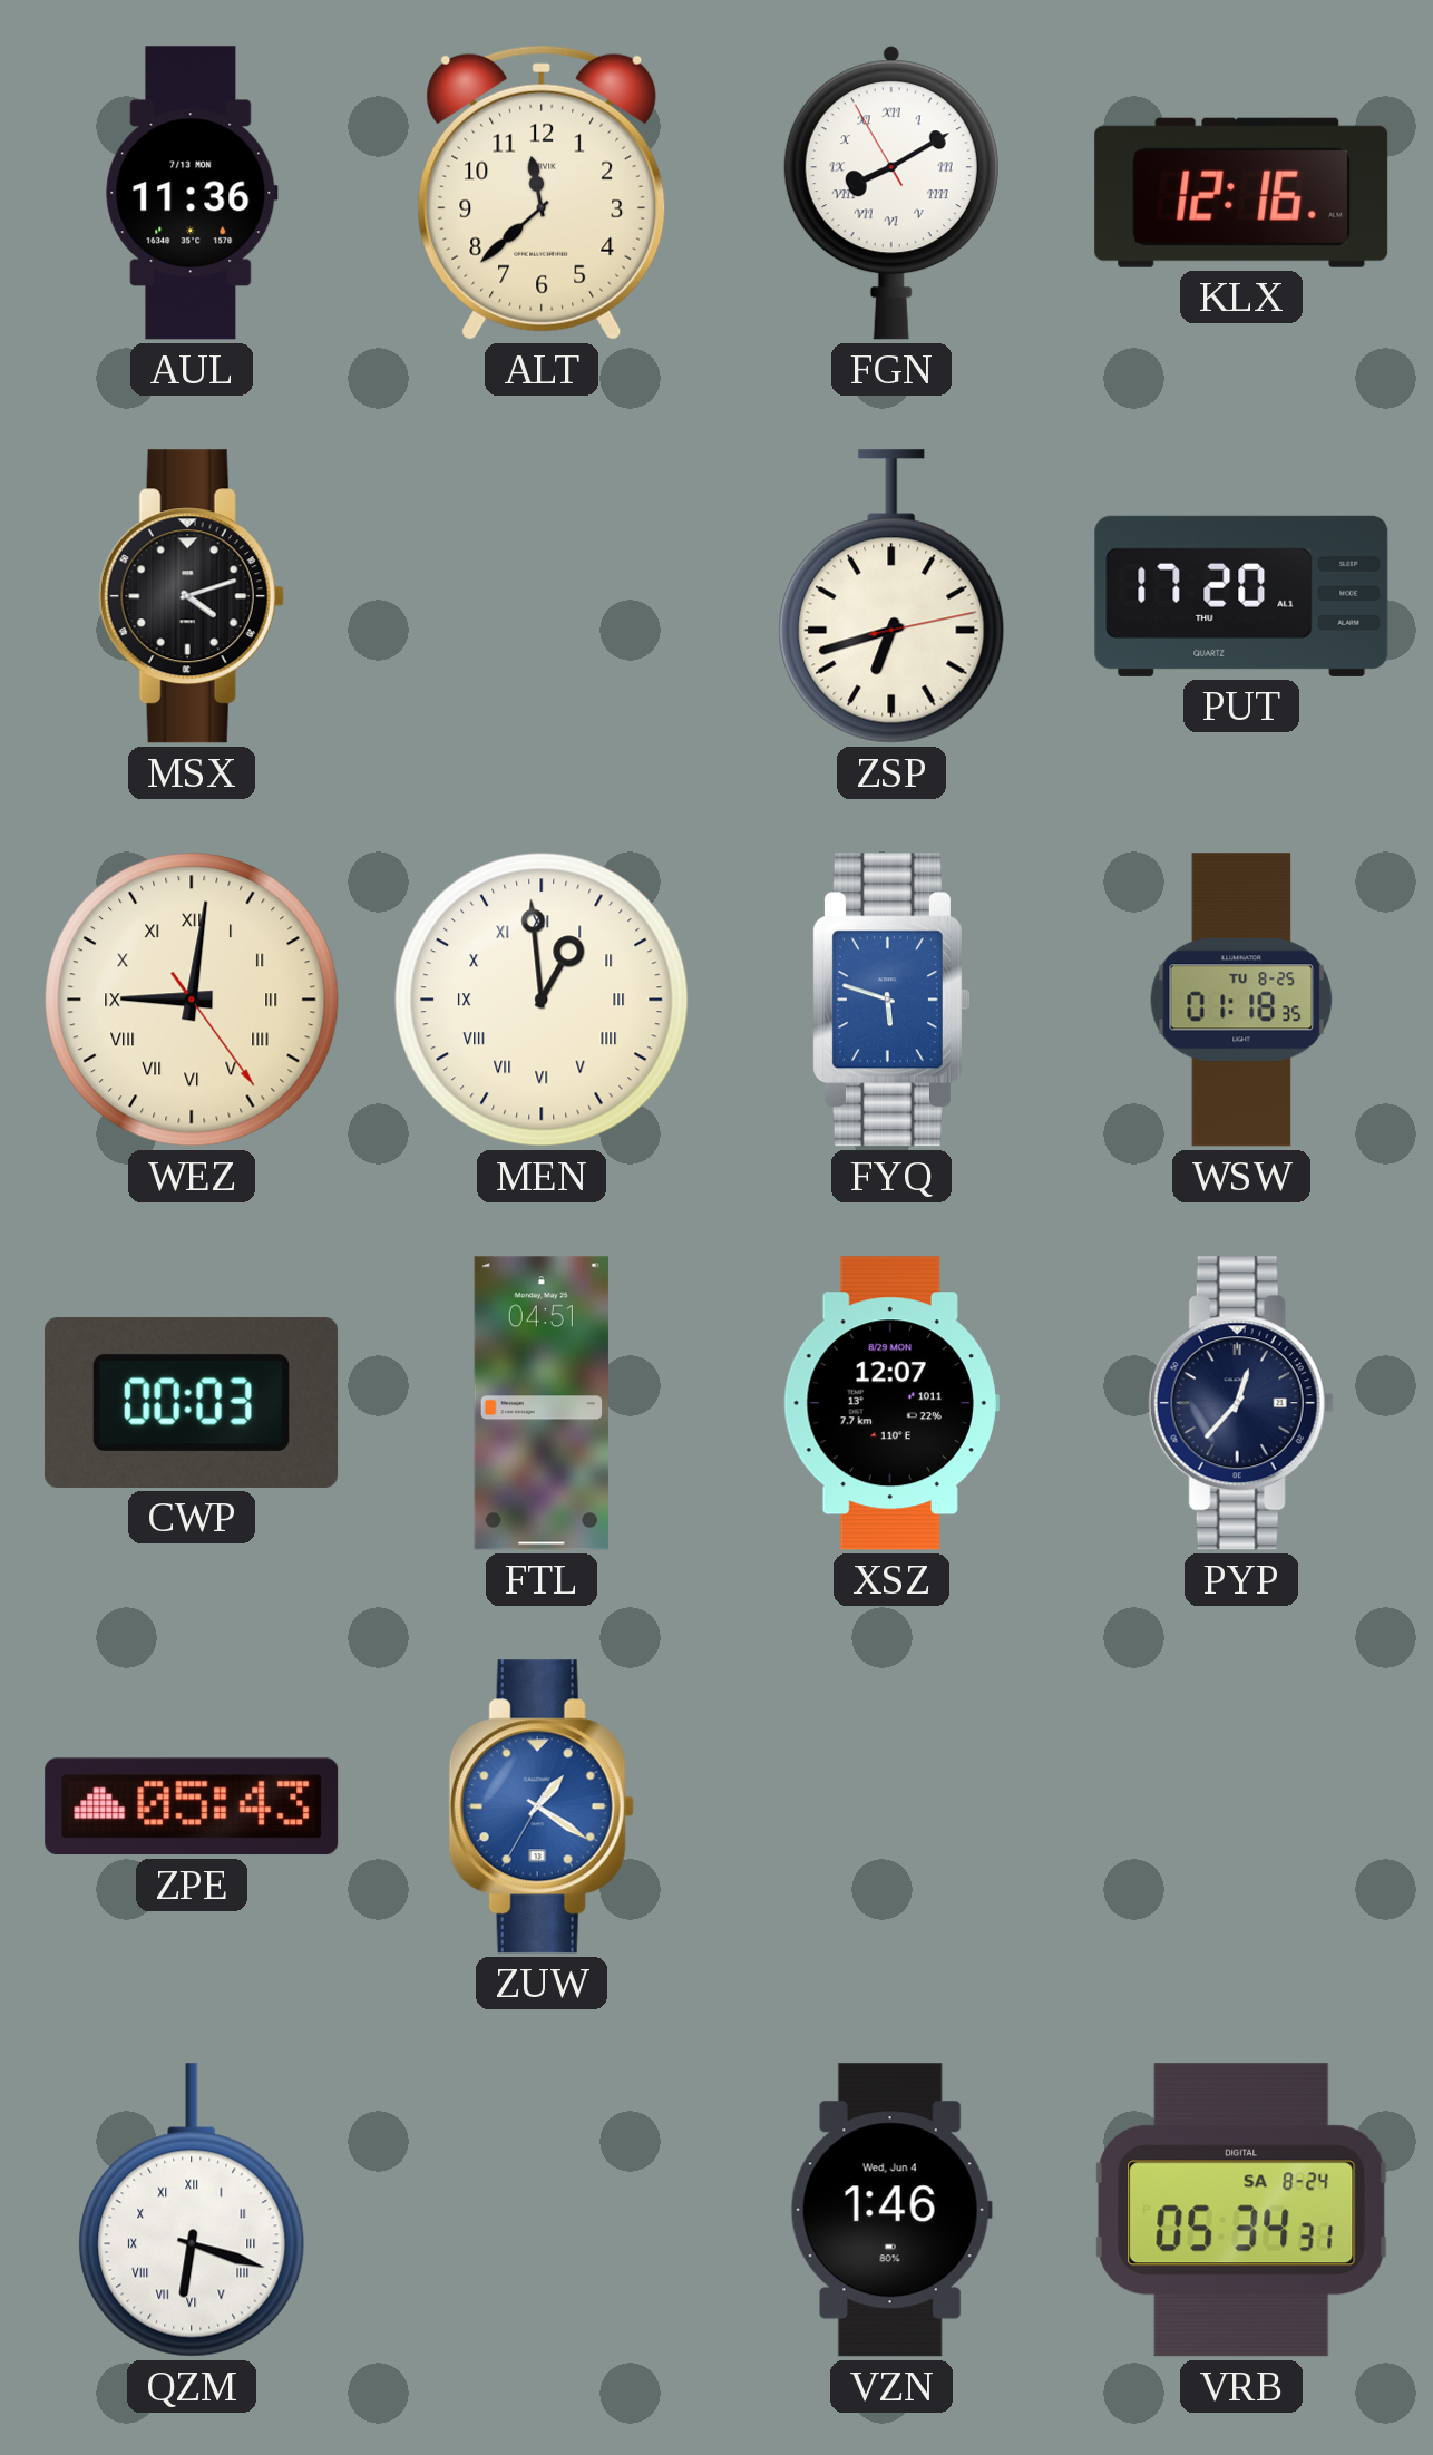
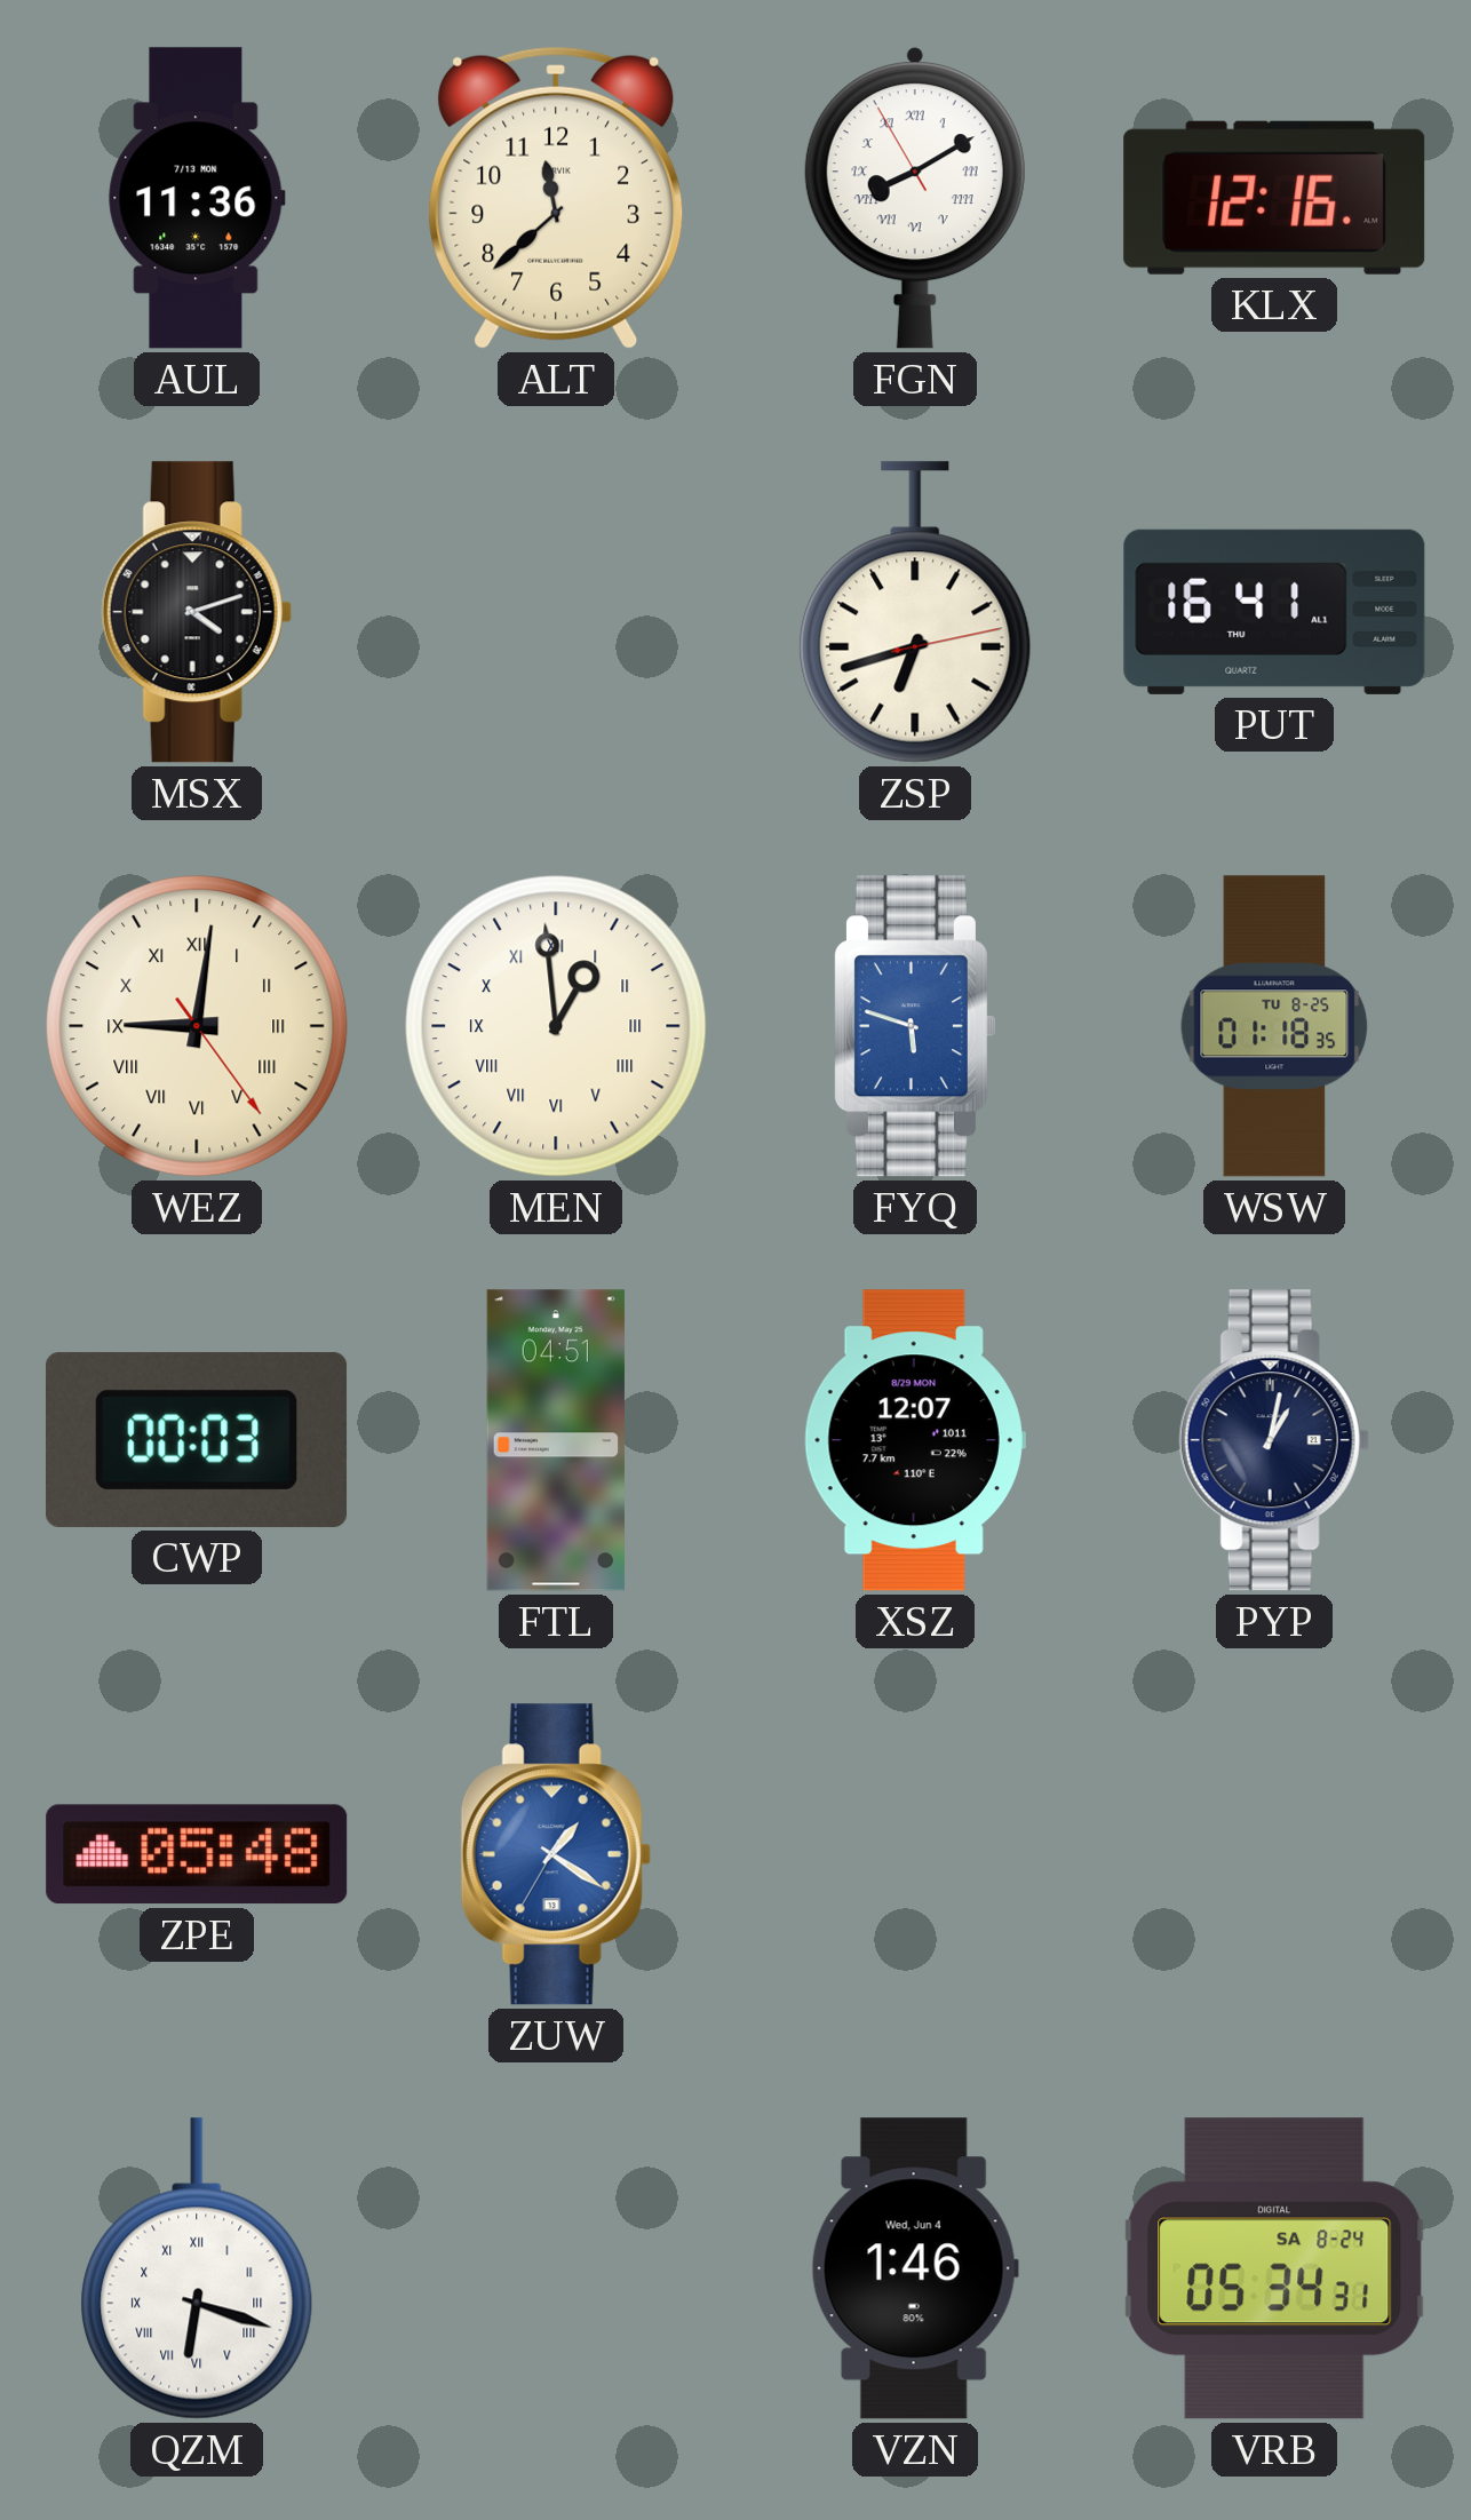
PUT: 17:20 -> 16:41 (1274, 612)
PYP: 12:37 -> 1:02 (1274, 1440)
ZPE: 05:43 -> 05:48 (197, 1854)
